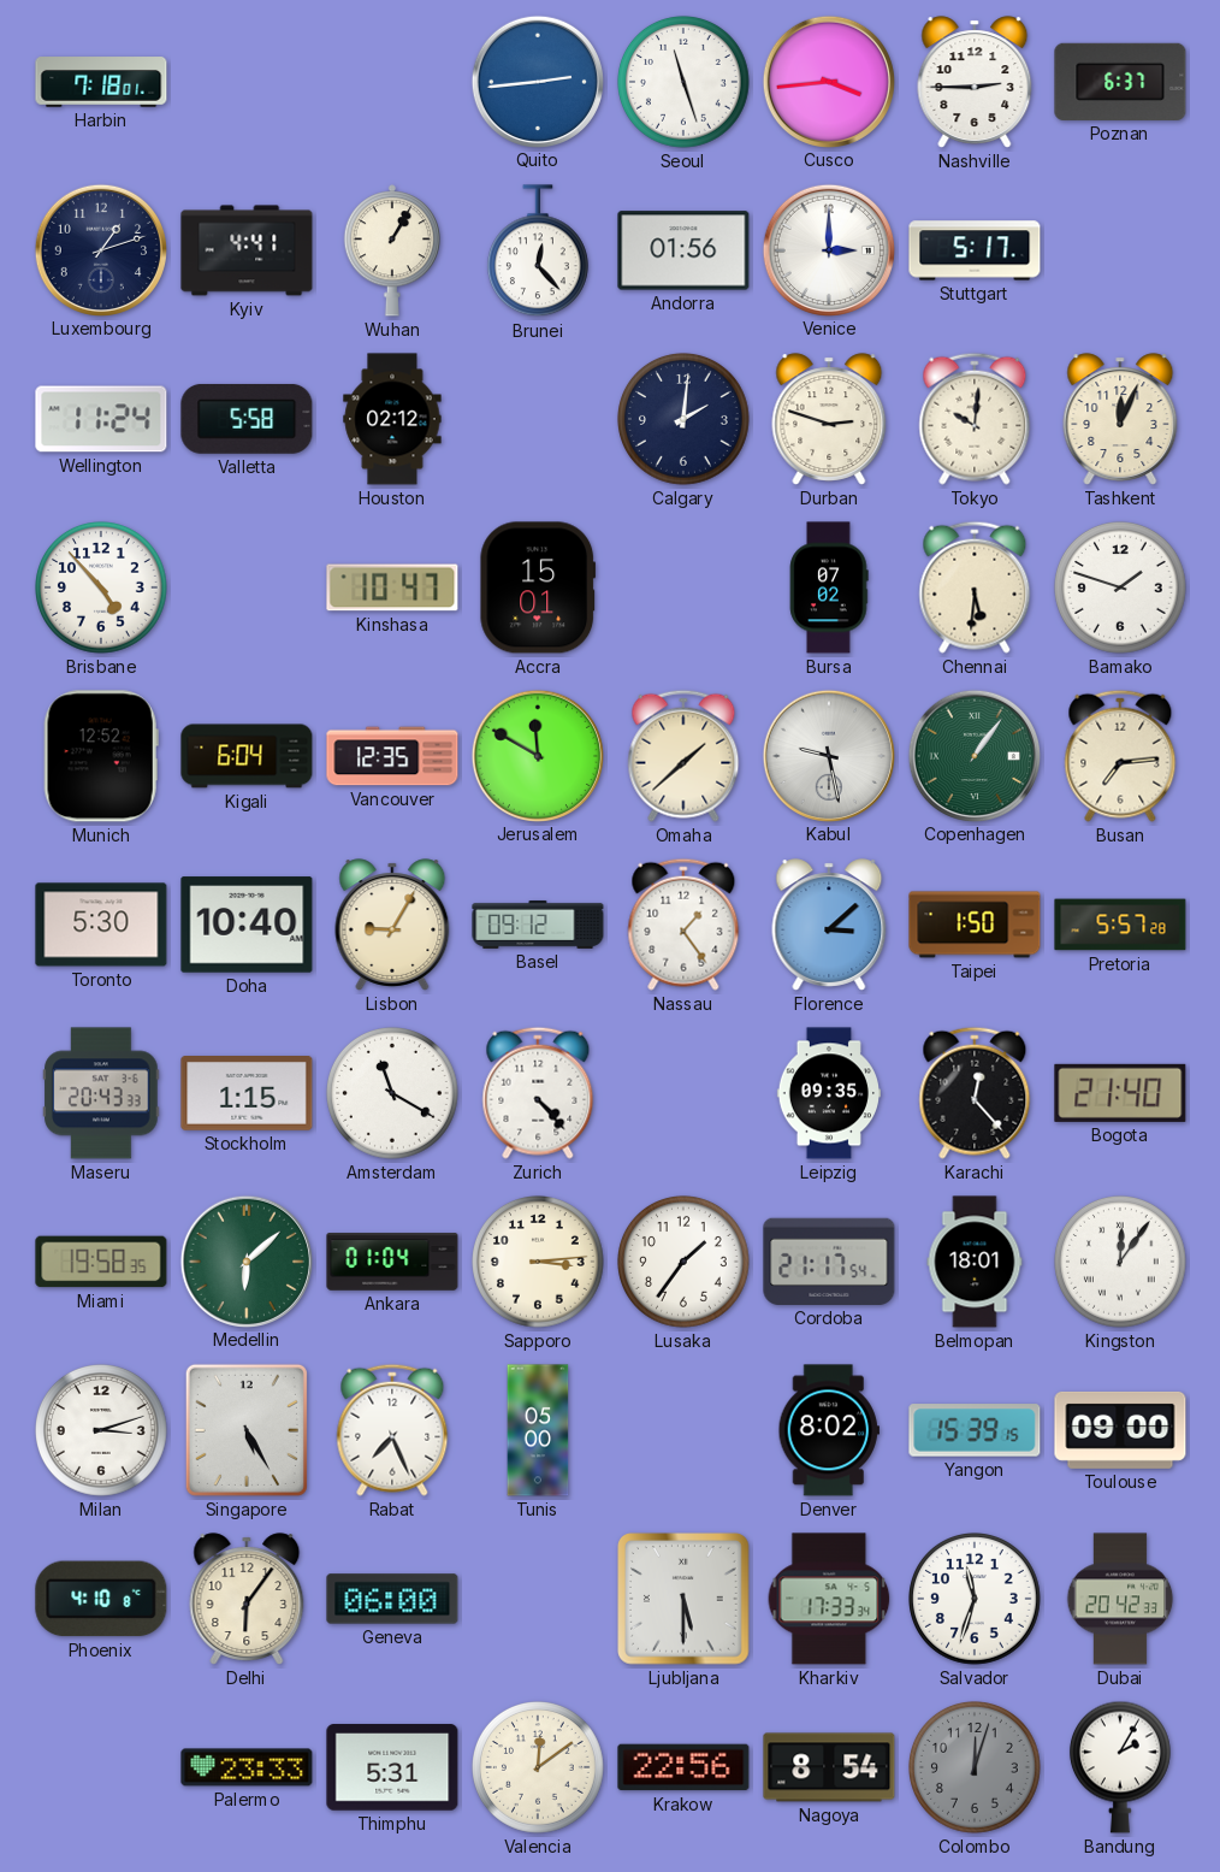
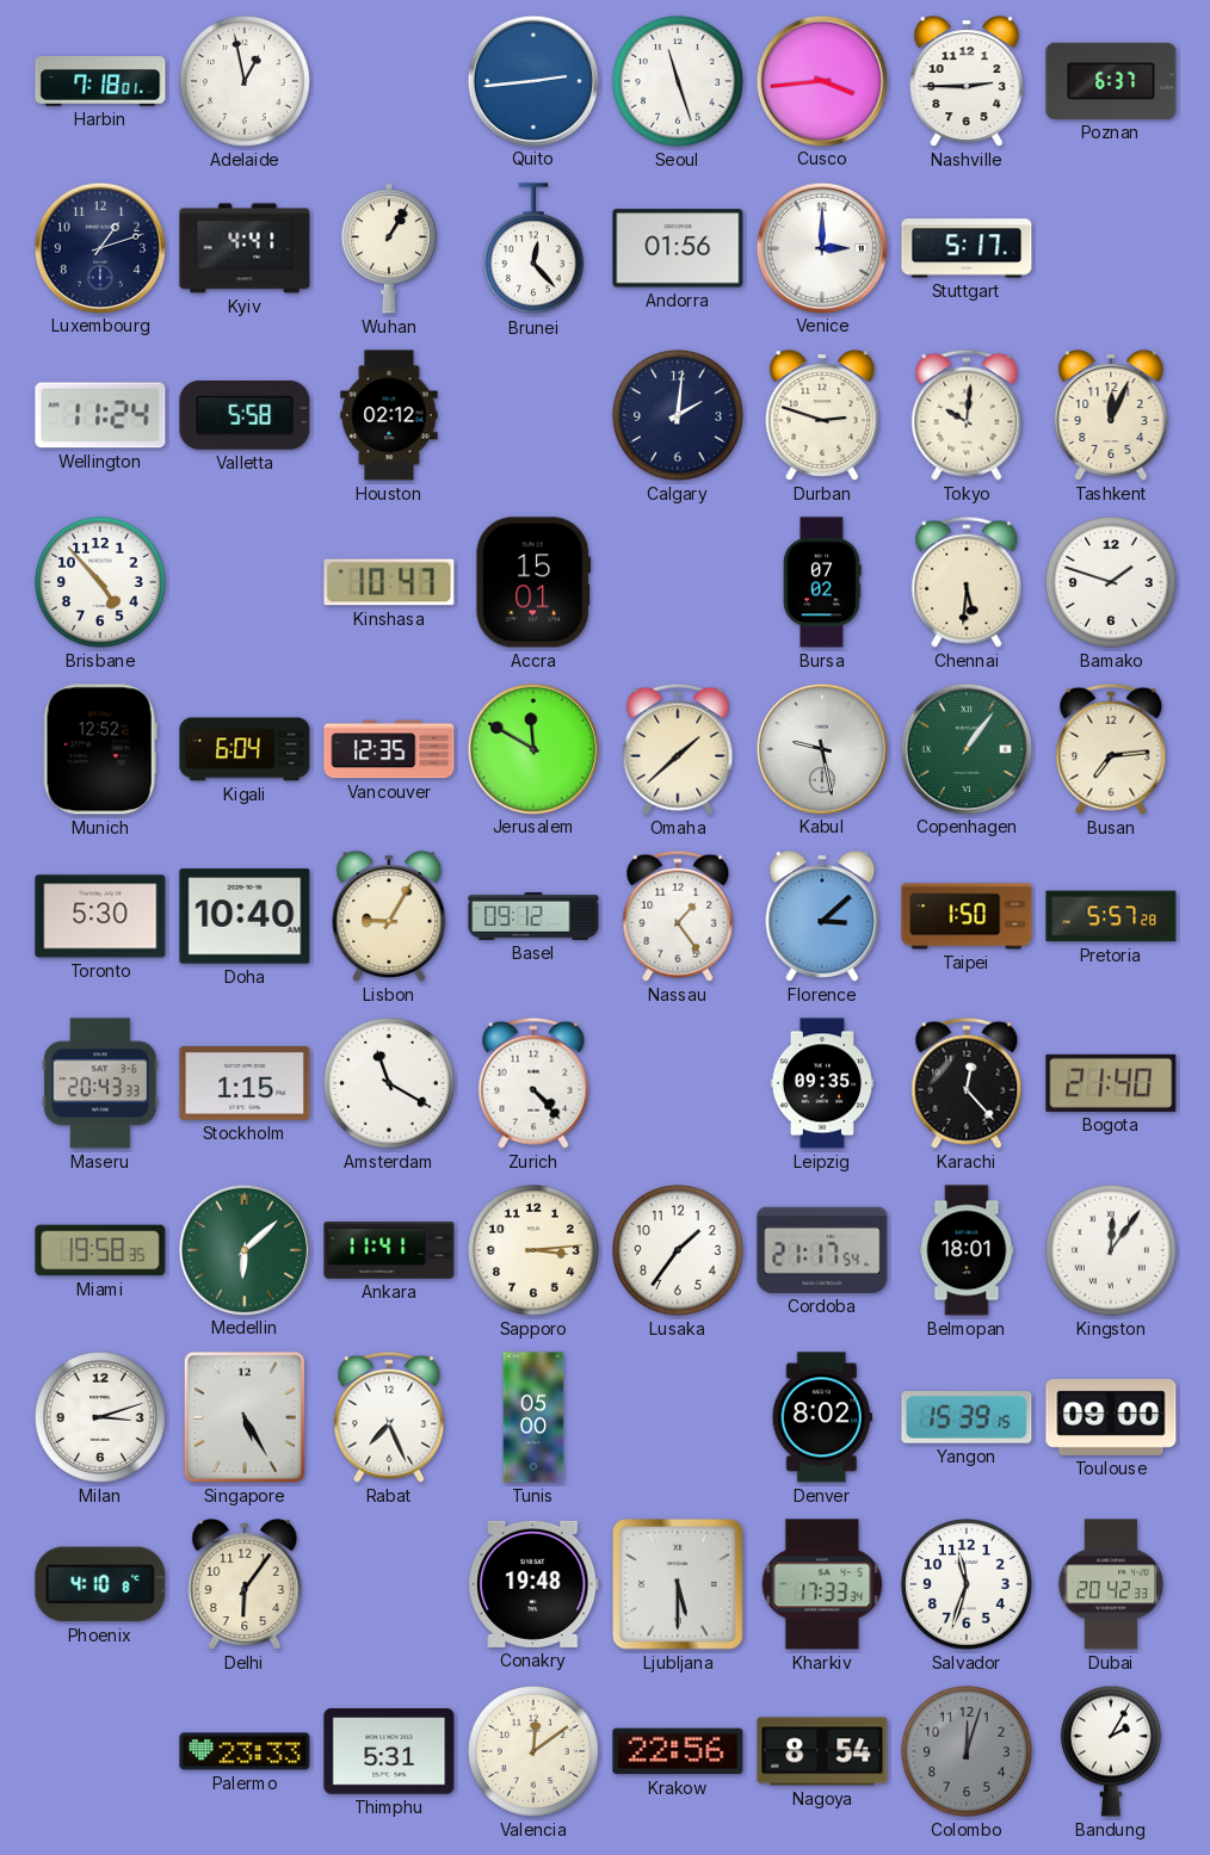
Adelaide: none -> 12:58 (246, 82)
Ankara: 01:04 -> 11:41 (389, 1250)
Geneva: 06:00 -> none (392, 1599)
Conakry: none -> 19:48 (533, 1584)
